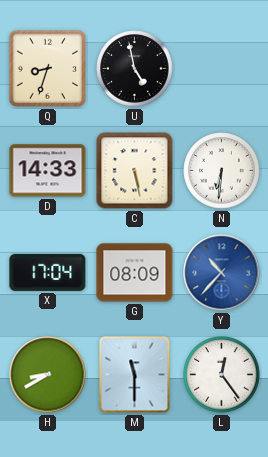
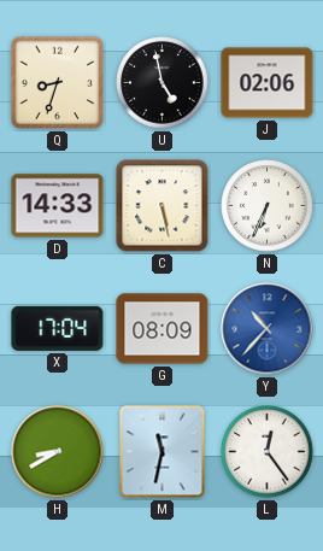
J: none -> 02:06 (268, 83)
N: 6:31 -> 6:34 (268, 206)
M: 11:30 -> 11:32 (163, 452)
